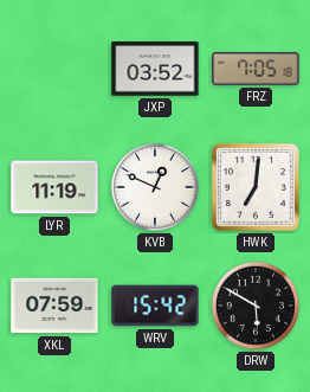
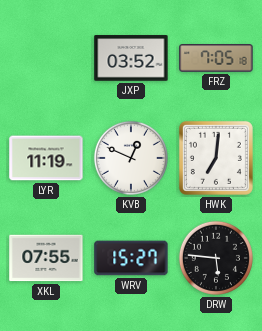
XKL: 07:59 -> 07:55 (46, 258)
WRV: 15:42 -> 15:27 (131, 258)
DRW: 5:50 -> 5:46 (216, 258)
